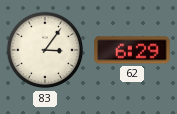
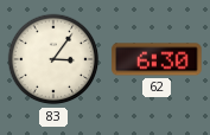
62: 6:29 -> 6:30 (157, 59)
